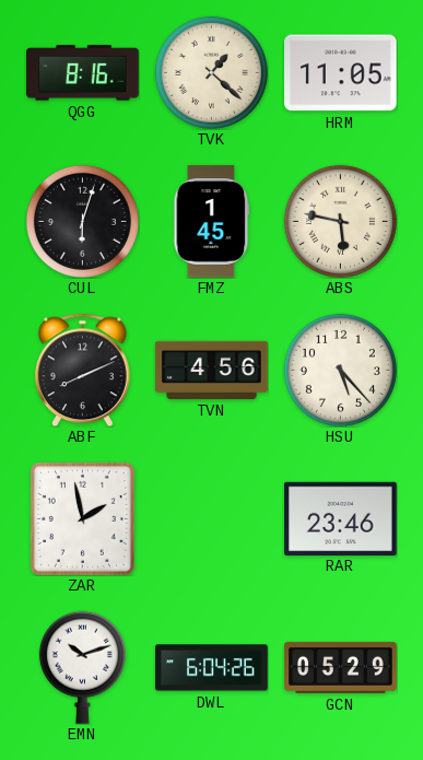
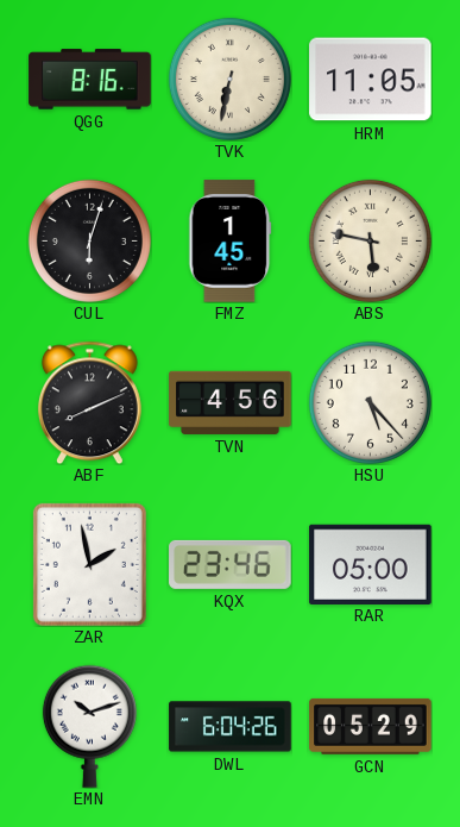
TVK: 1:22 -> 6:32 (229, 79)
KQX: none -> 23:46 (231, 564)
RAR: 23:46 -> 05:00 (371, 564)
